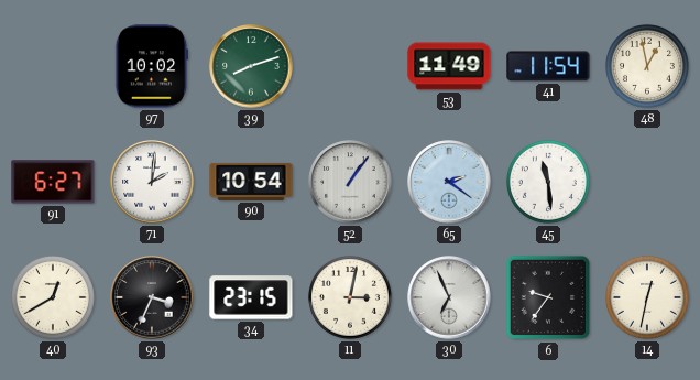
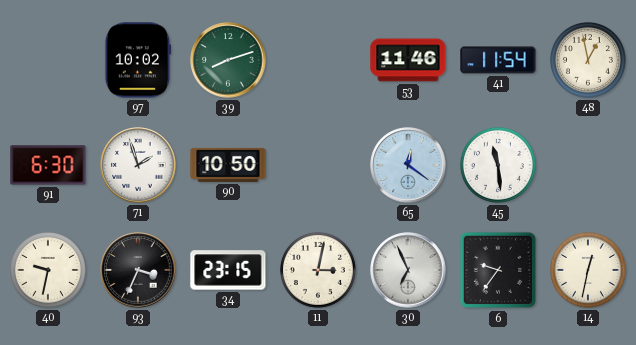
53: 11:49 -> 11:46 (408, 60)
91: 6:27 -> 6:30 (48, 165)
71: 2:01 -> 1:57 (138, 165)
90: 10:54 -> 10:50 (228, 165)
52: 1:06 -> none (350, 182)
65: 2:21 -> 12:21 (408, 165)
40: 12:40 -> 9:32 (48, 270)
